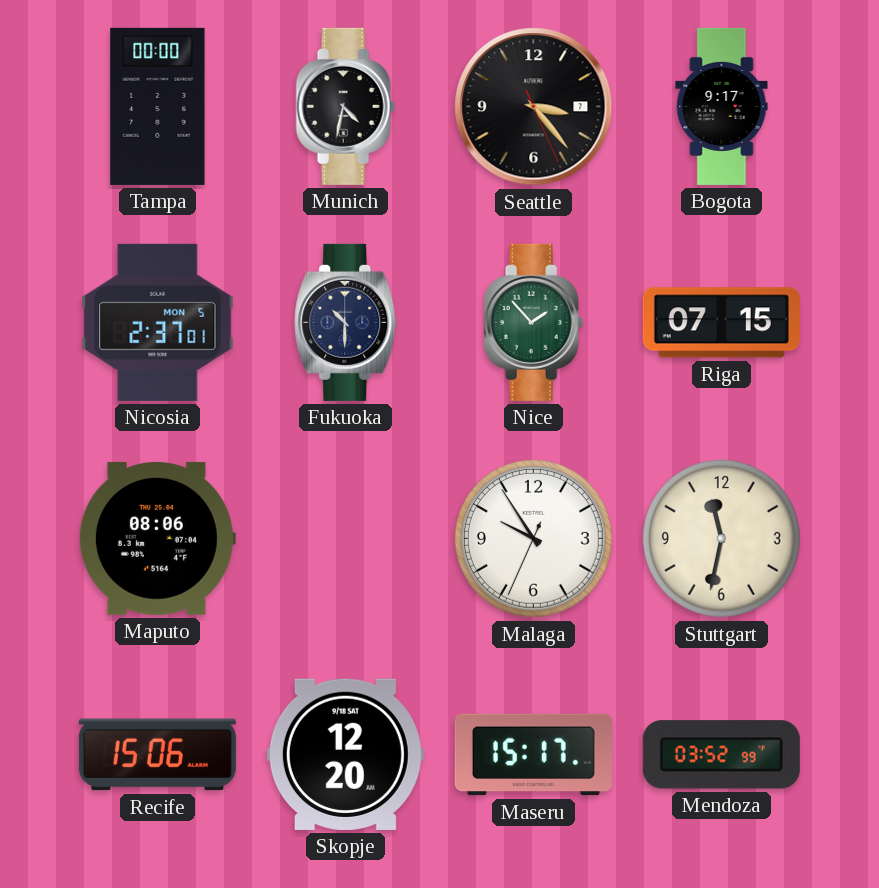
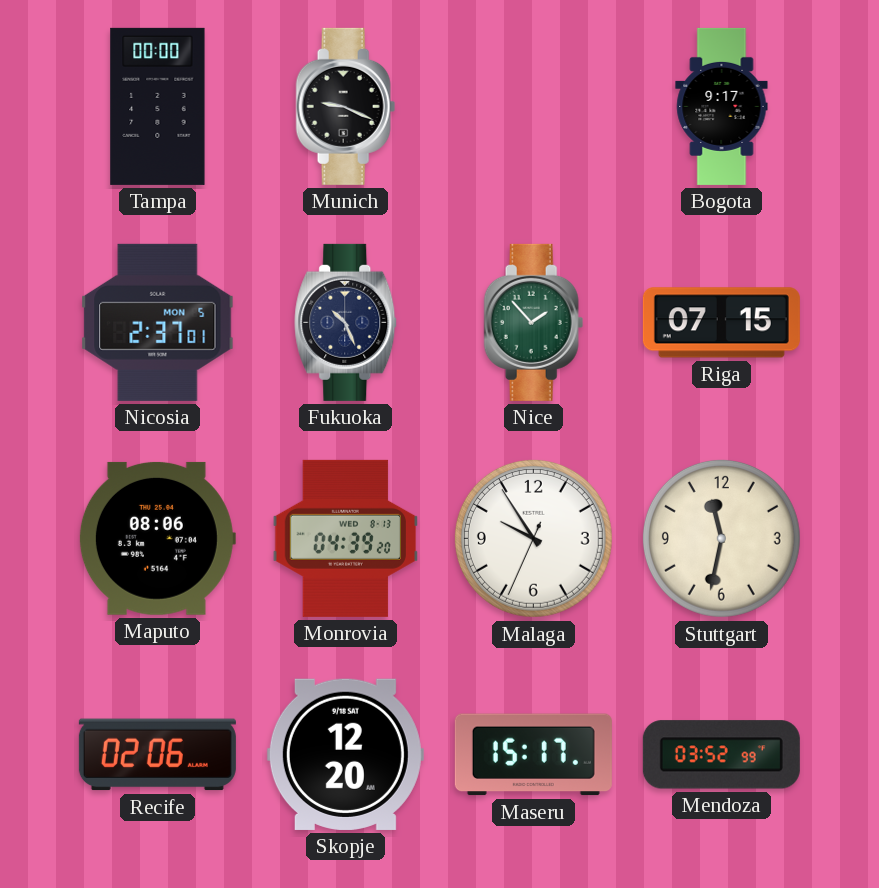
Munich: 4:32 -> 9:19 (346, 106)
Seattle: 3:23 -> none (534, 107)
Fukuoka: 10:30 -> 10:26 (346, 322)
Monrovia: none -> 04:39 (345, 538)
Recife: 15:06 -> 02:06 (157, 755)
